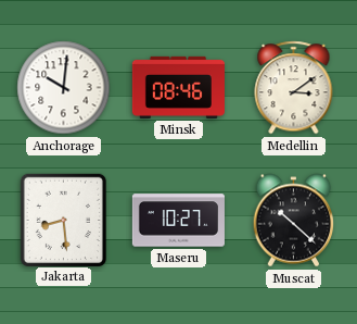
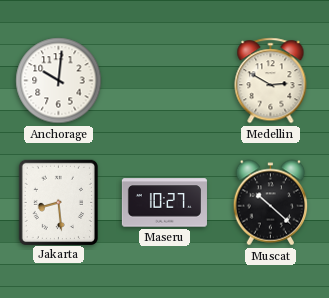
Minsk: 08:46 -> none (178, 87)
Medellin: 3:09 -> 2:50 (271, 81)
